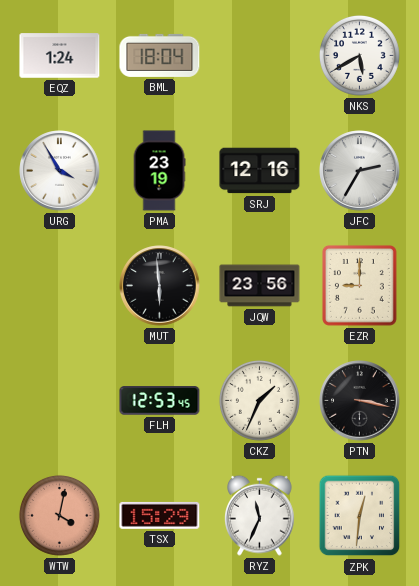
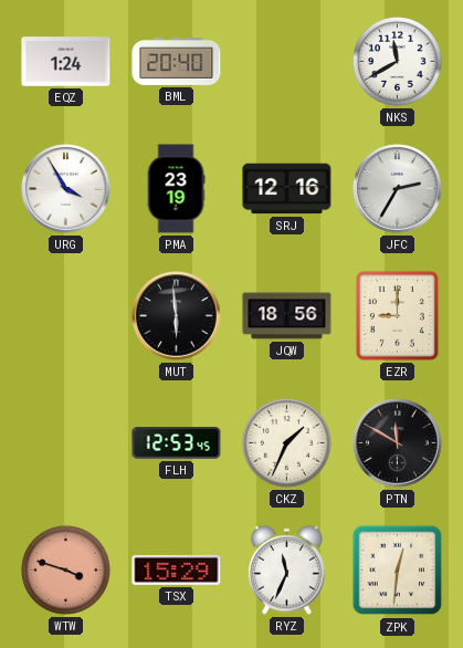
BML: 18:04 -> 20:40 (177, 61)
NKS: 5:40 -> 11:40 (397, 61)
JQW: 23:56 -> 18:56 (287, 316)
PTN: 3:17 -> 11:50 (398, 443)
WTW: 4:02 -> 3:48 (65, 569)
